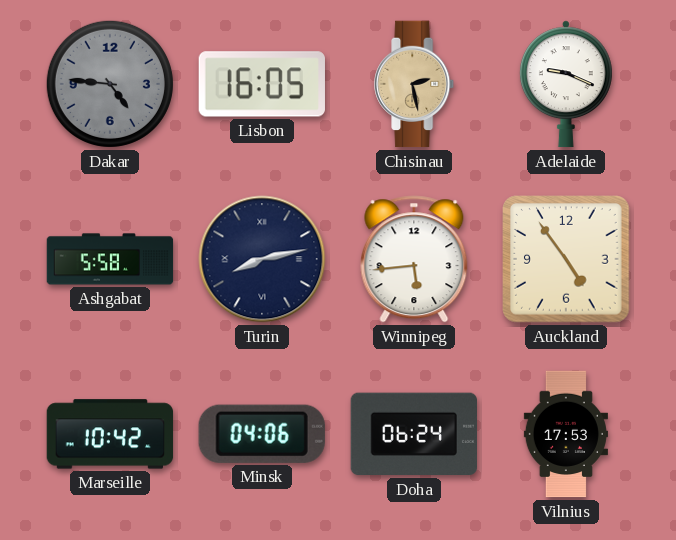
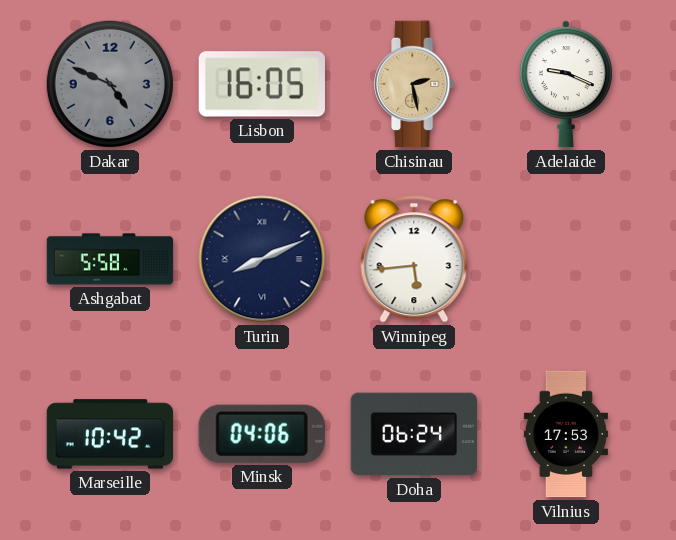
Dakar: 4:46 -> 4:49 (110, 84)
Turin: 8:13 -> 8:11 (262, 259)
Auckland: 4:54 -> none (566, 259)
